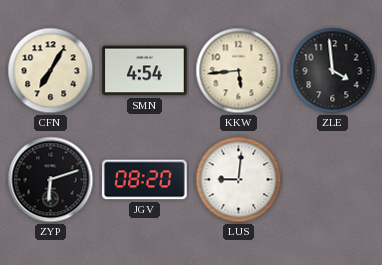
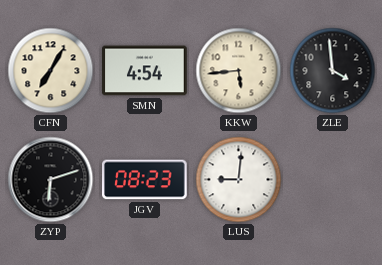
JGV: 08:20 -> 08:23 (145, 180)
